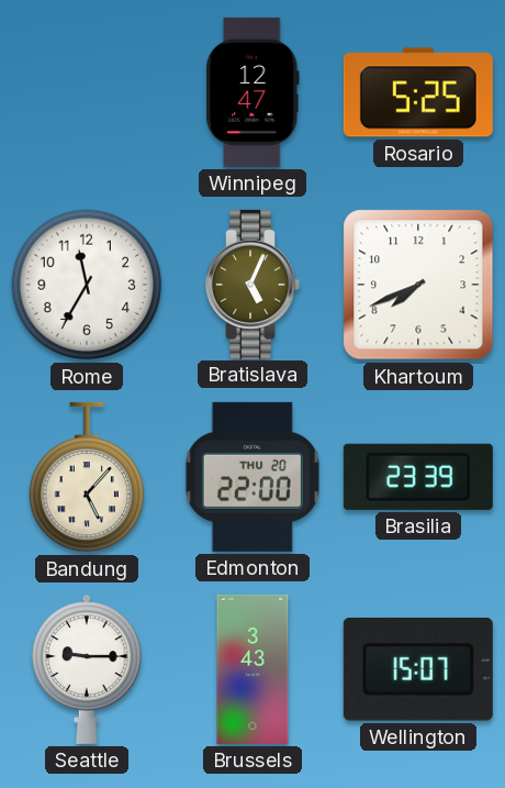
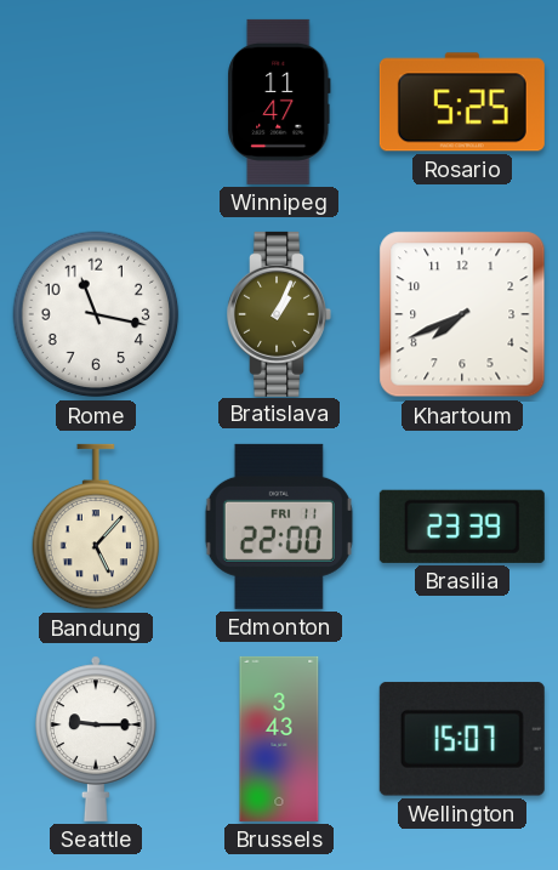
Winnipeg: 12:47 -> 11:47 (279, 102)
Rome: 11:35 -> 11:17 (96, 314)
Bratislava: 5:04 -> 1:04 (279, 314)
Edmonton date: THU 20 -> FRI 11 (279, 527)
